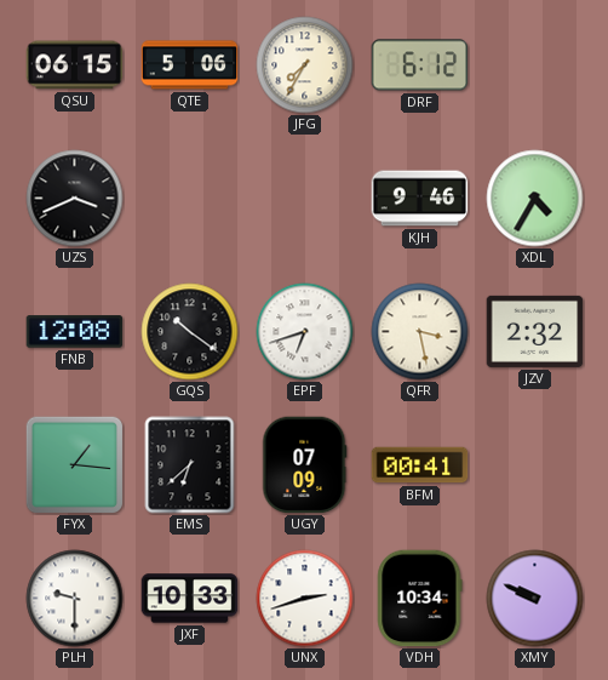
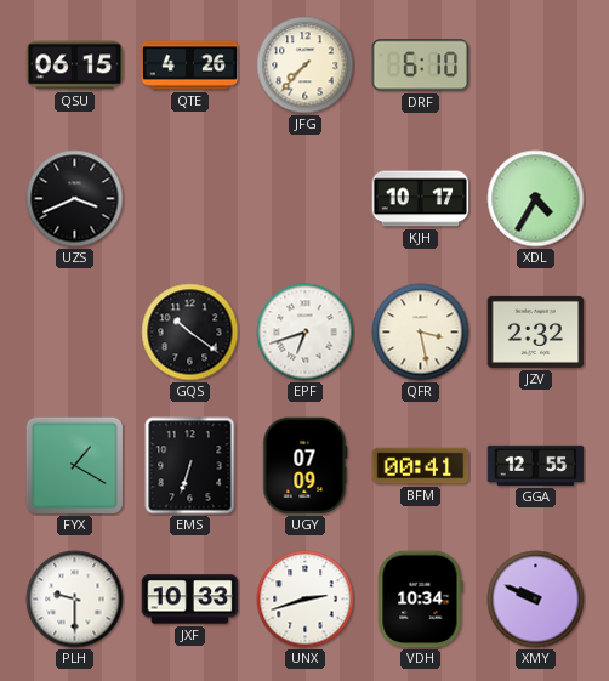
QTE: 5:06 -> 4:26 (190, 66)
JFG: 7:35 -> 7:37 (306, 66)
DRF: 6:12 -> 6:10 (421, 66)
KJH: 9:46 -> 10:17 (421, 199)
FNB: 12:08 -> none (75, 332)
FYX: 1:16 -> 1:20 (74, 465)
EMS: 6:38 -> 6:33 (190, 466)
GGA: none -> 12:55 (536, 465)
